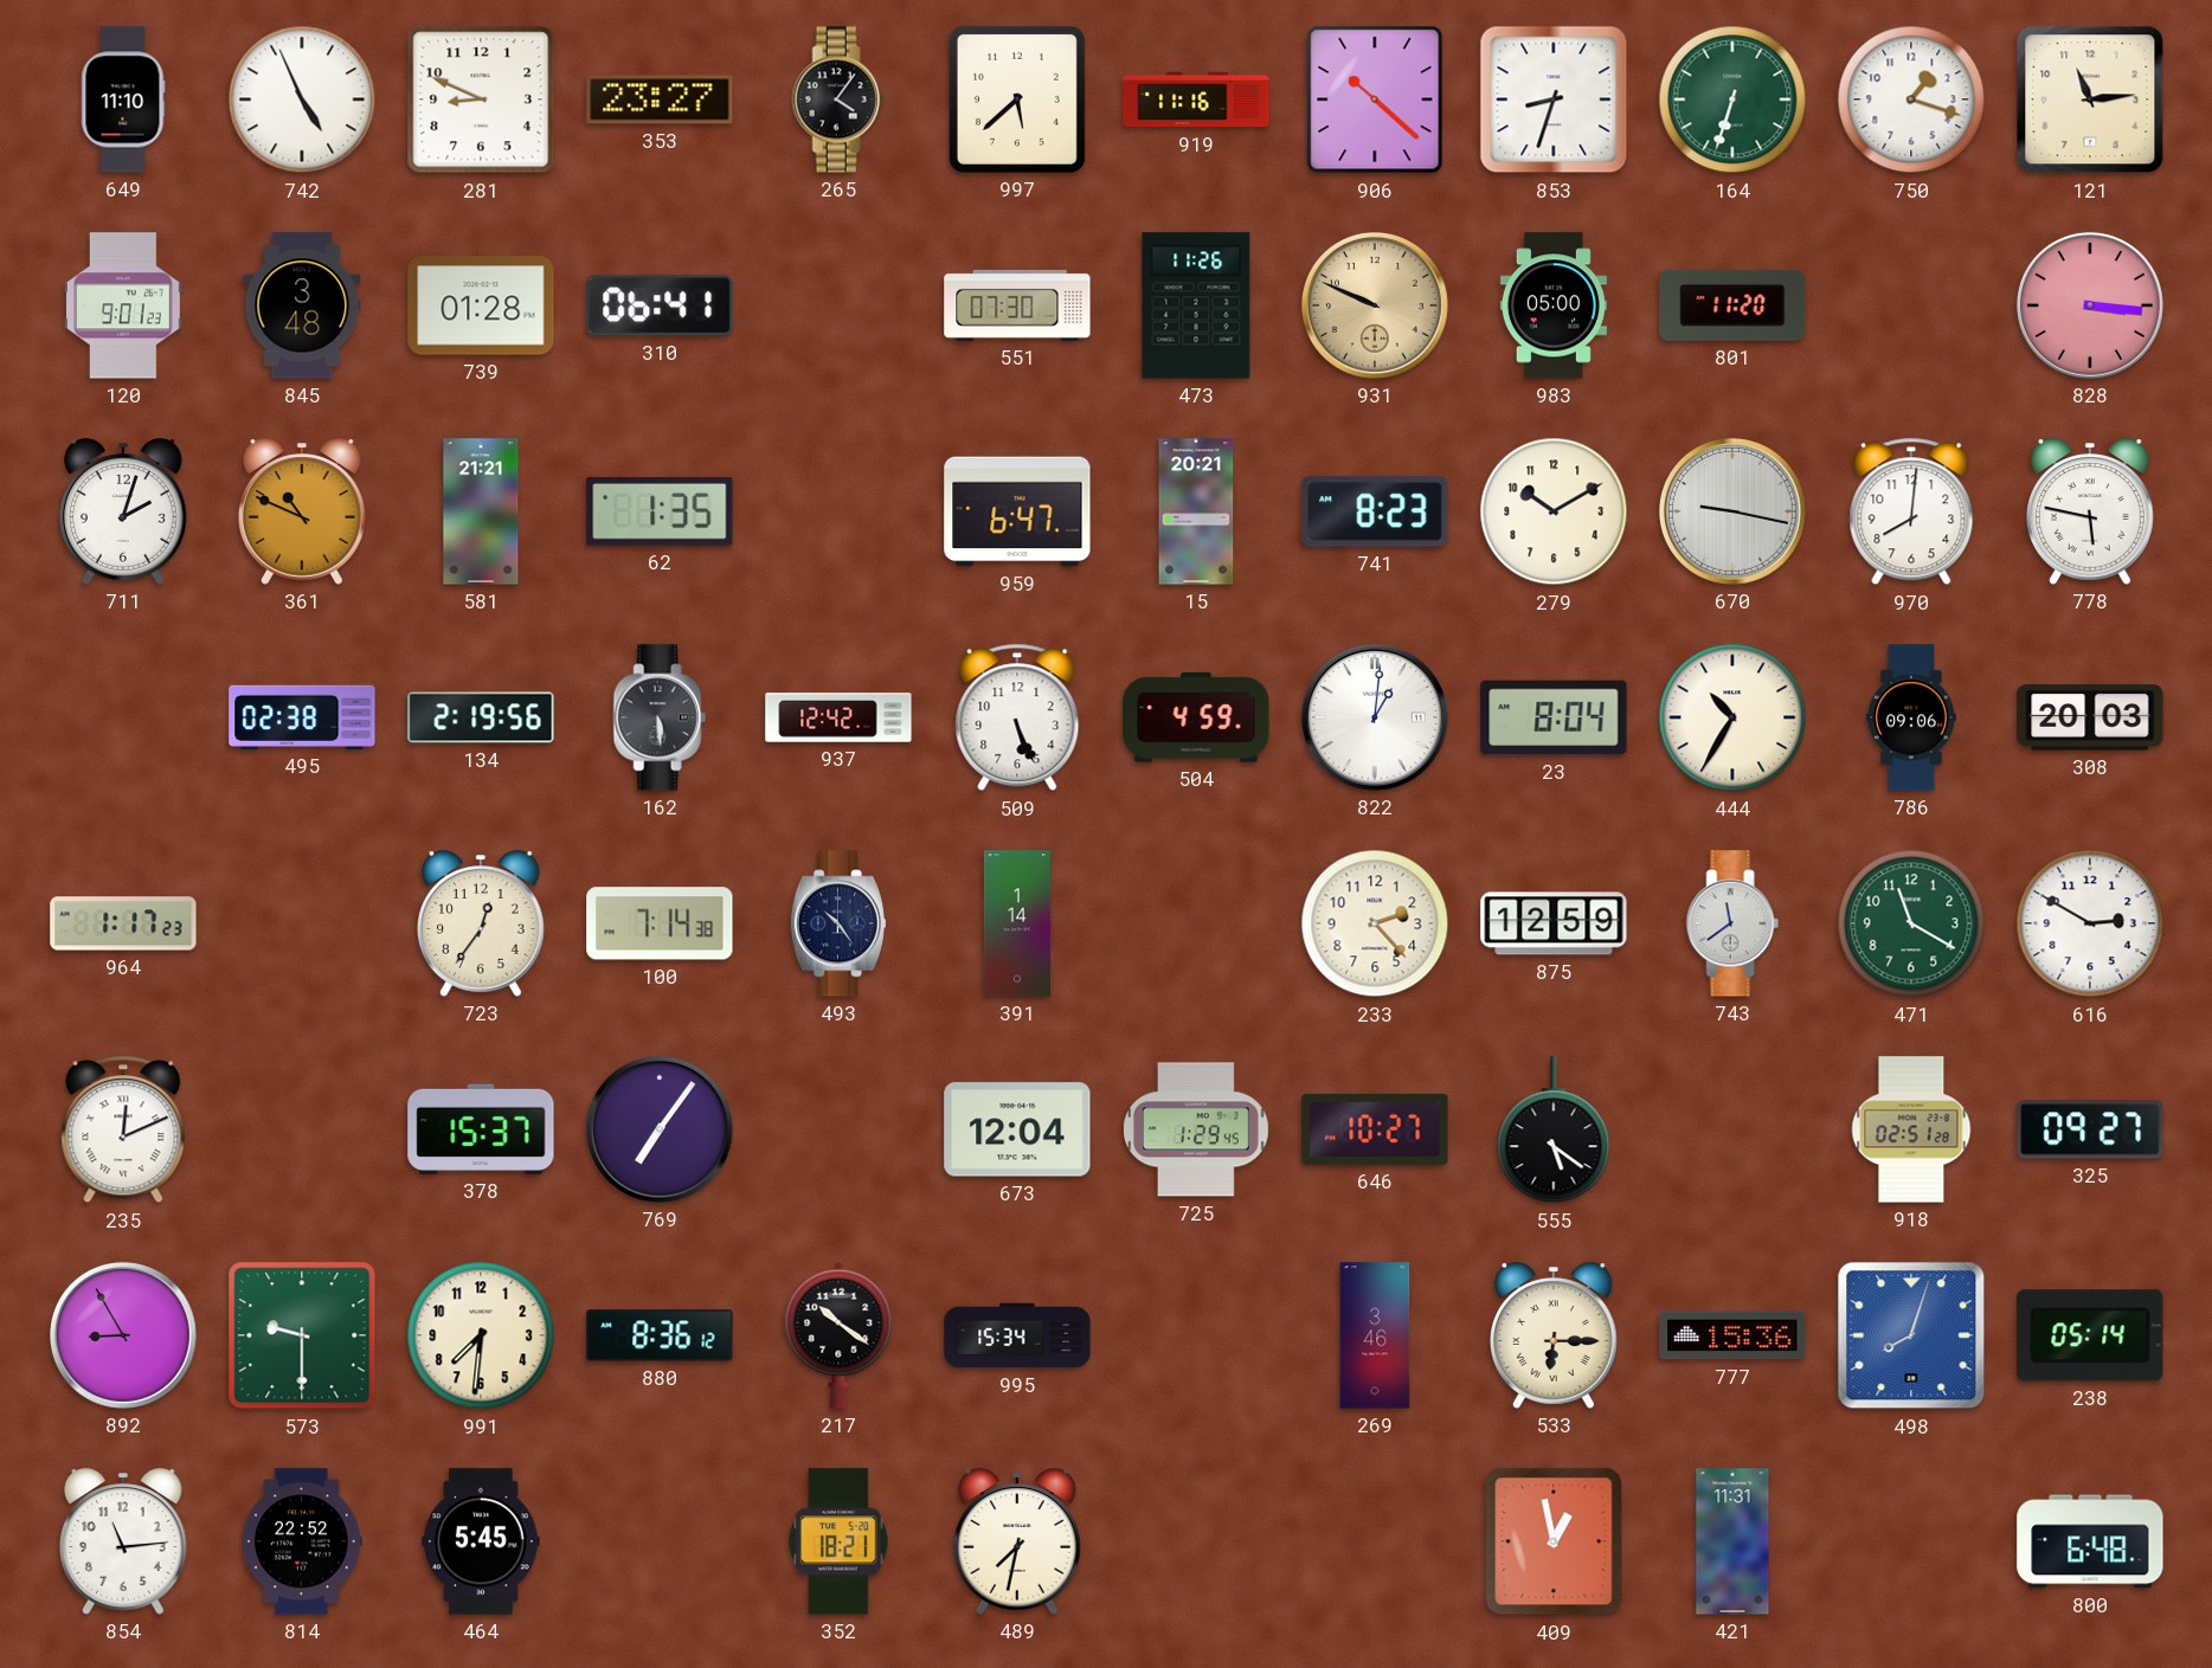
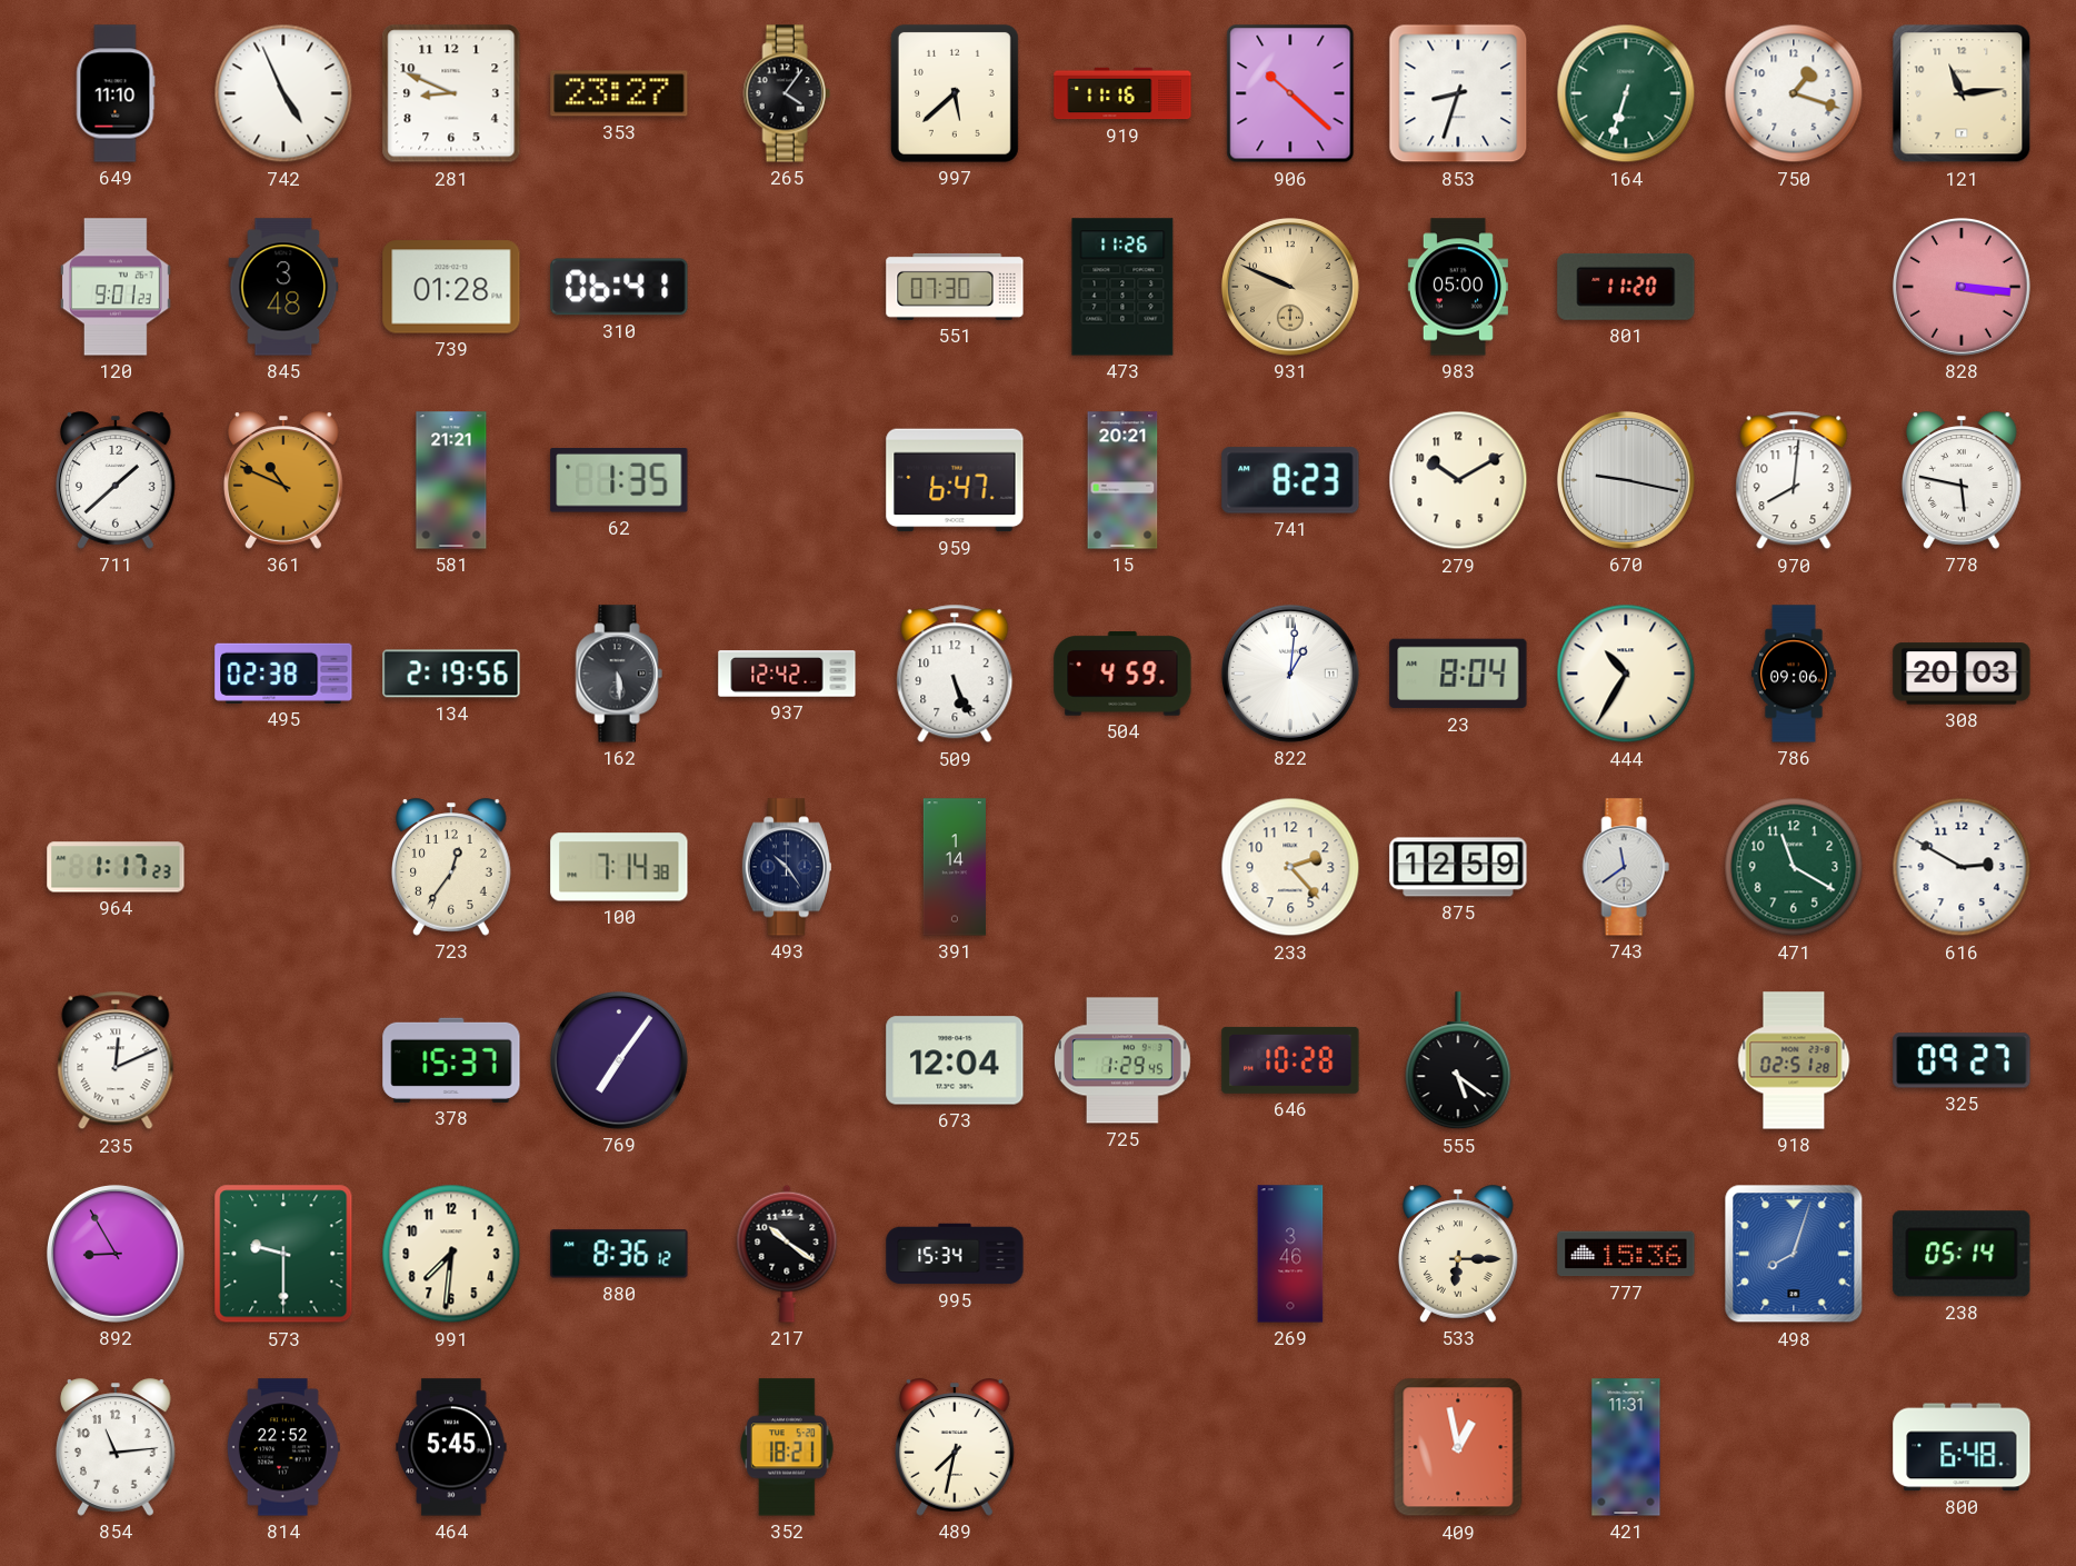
711: 2:03 -> 1:38 (117, 480)
646: 10:27 -> 10:28 (1290, 1060)
